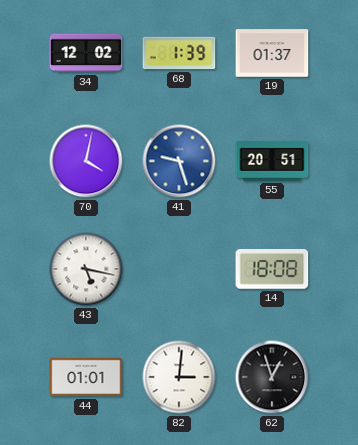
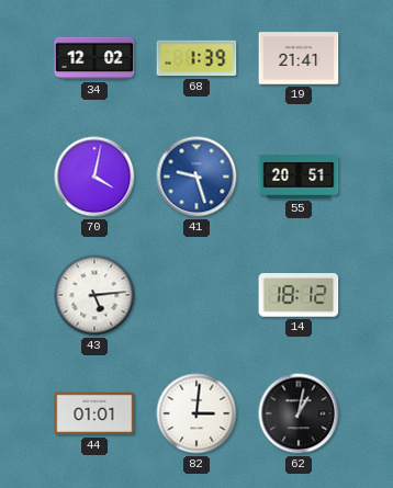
19: 01:37 -> 21:41 (299, 58)
43: 5:17 -> 5:14 (94, 295)
14: 18:08 -> 18:12 (299, 296)
62: 12:57 -> 1:02 (299, 413)
